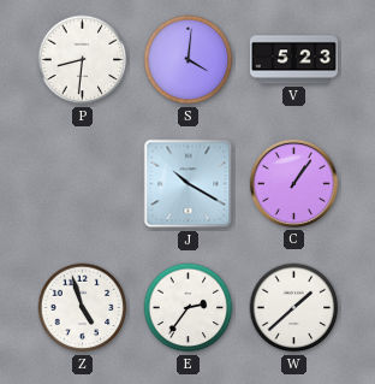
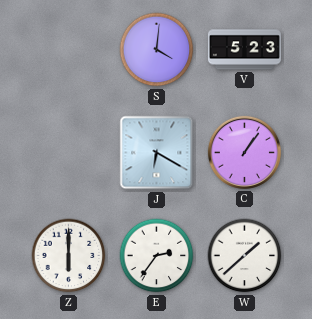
P: 8:31 -> none (83, 60)
J: 10:20 -> 6:20 (157, 153)
Z: 4:57 -> 6:00 (69, 256)
